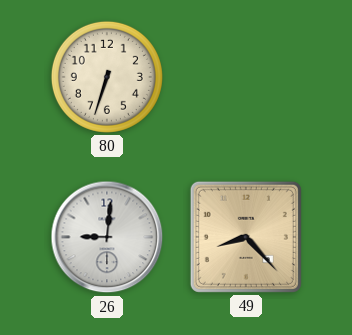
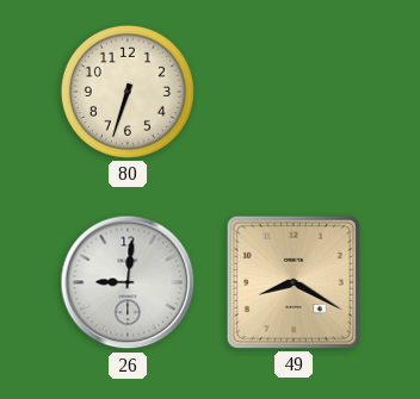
49: 8:23 -> 8:20 (294, 282)
